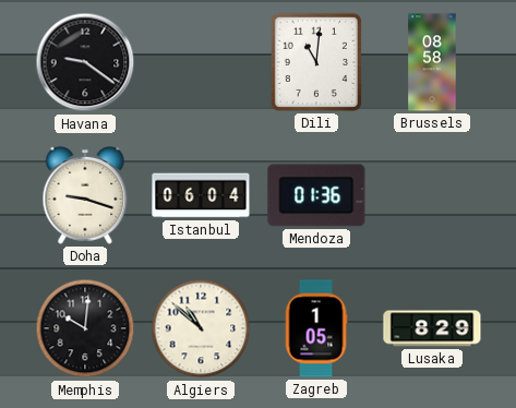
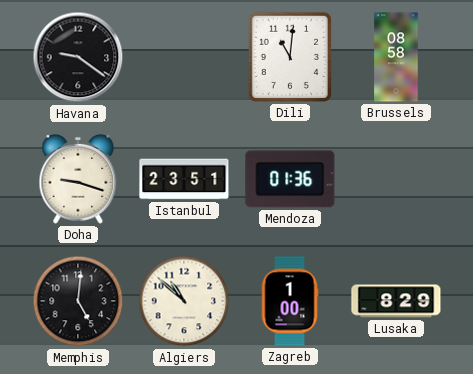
Istanbul: 06:04 -> 23:51 (184, 179)
Memphis: 10:01 -> 5:01 (78, 301)
Zagreb: 1:05 -> 1:00 (290, 301)
